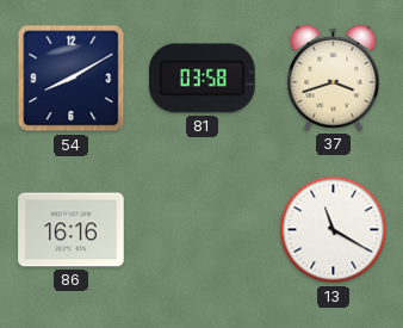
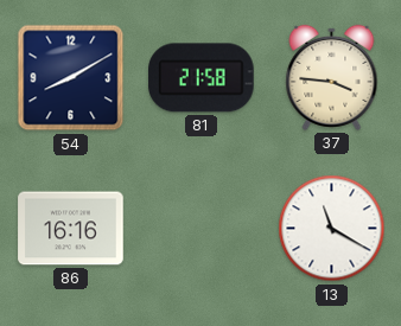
81: 03:58 -> 21:58 (202, 78)
37: 3:42 -> 3:46 (332, 77)
